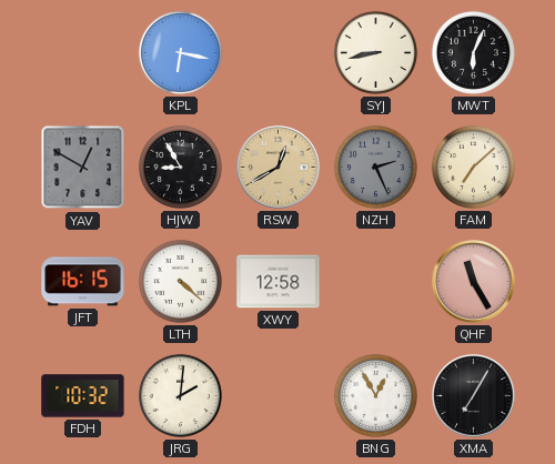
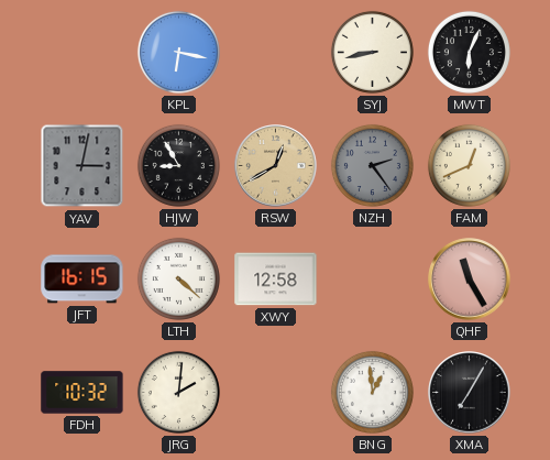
YAV: 12:50 -> 3:02 (82, 166)
NZH: 2:26 -> 2:24 (372, 165)
FAM: 7:08 -> 12:41 (469, 165)
BNG: 12:55 -> 12:59 (372, 392)
